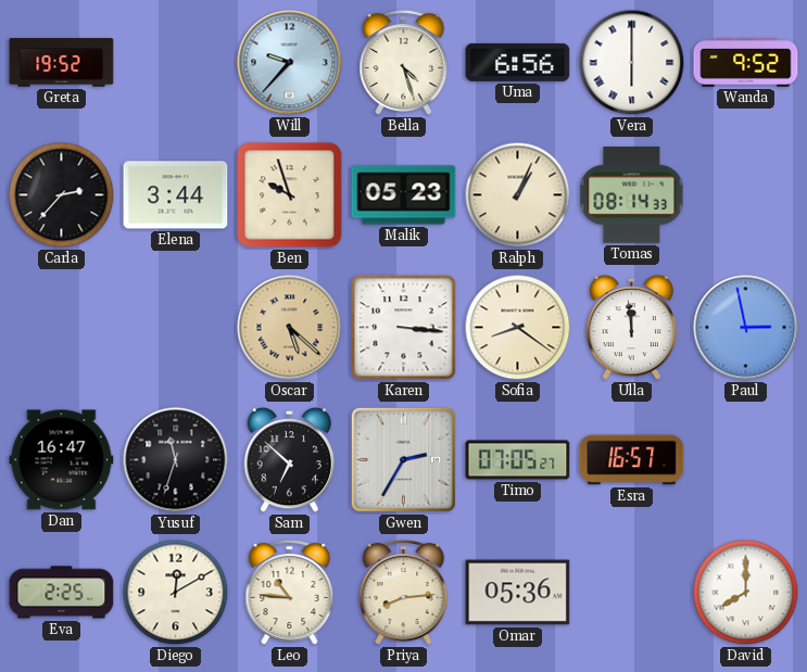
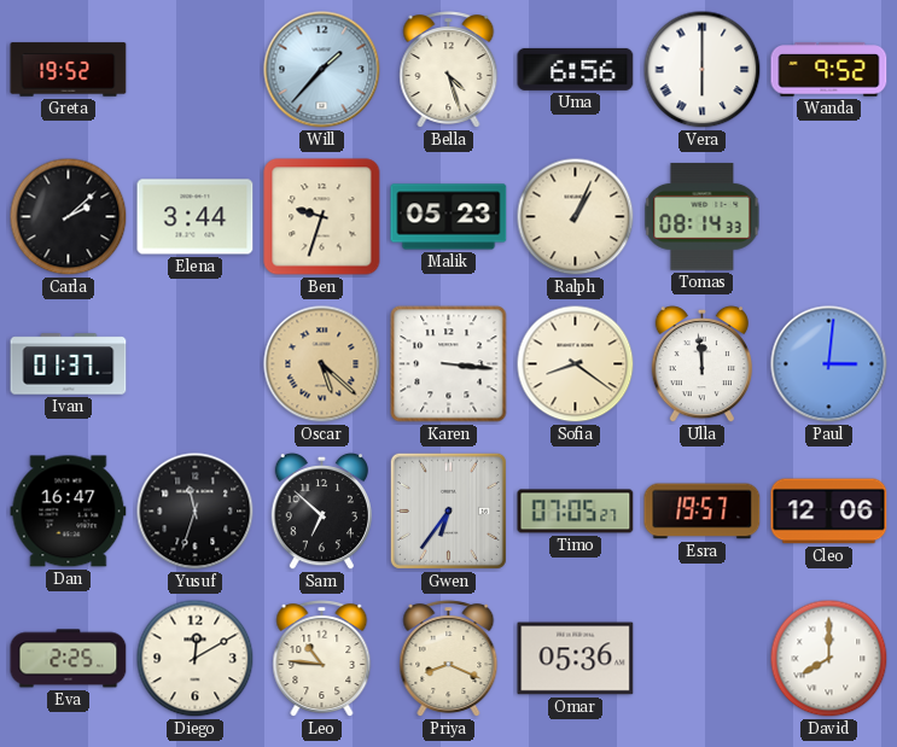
Will: 9:37 -> 1:37 (322, 70)
Carla: 2:37 -> 2:08 (69, 217)
Ben: 9:57 -> 9:33 (322, 217)
Ivan: none -> 01:37 (69, 364)
Paul: 2:58 -> 3:01 (829, 364)
Gwen: 2:35 -> 6:36 (448, 510)
Esra: 16:57 -> 19:57 (703, 512)
Cleo: none -> 12:06 (829, 512)
Priya: 8:14 -> 8:19 (449, 659)
